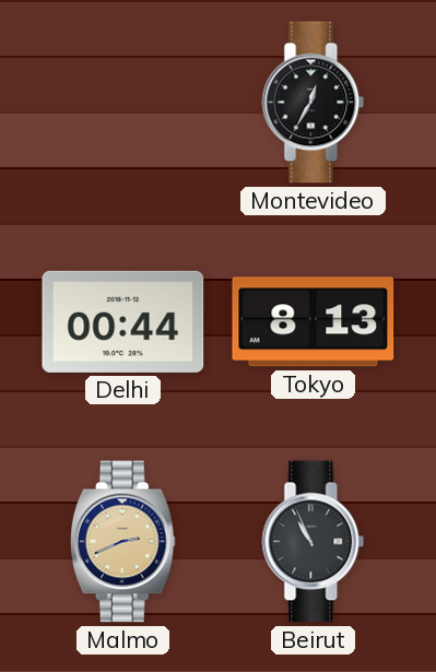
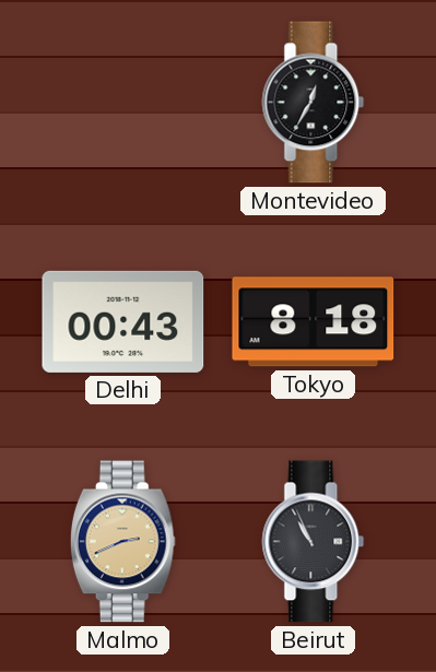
Delhi: 00:44 -> 00:43 (123, 321)
Tokyo: 8:13 -> 8:18 (314, 322)
